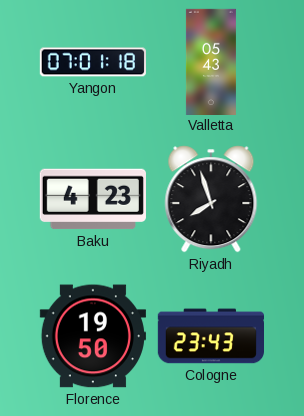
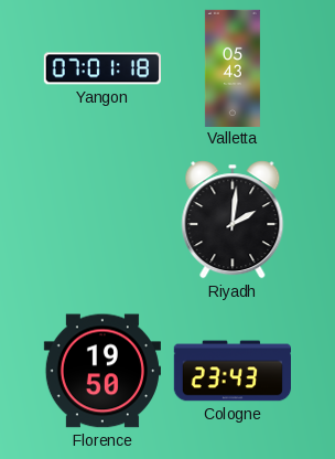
Baku: 4:23 -> none (93, 199)
Riyadh: 7:57 -> 2:01 (233, 220)
